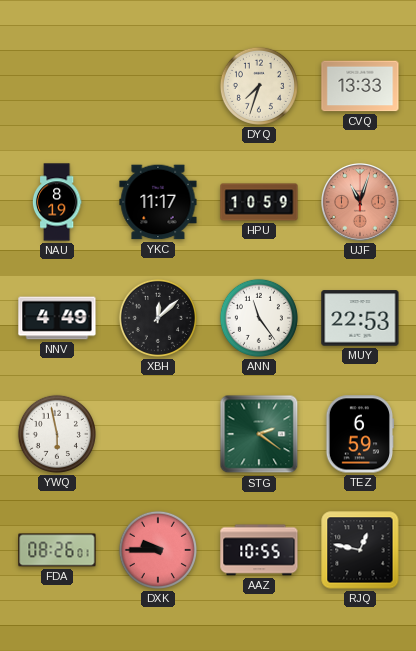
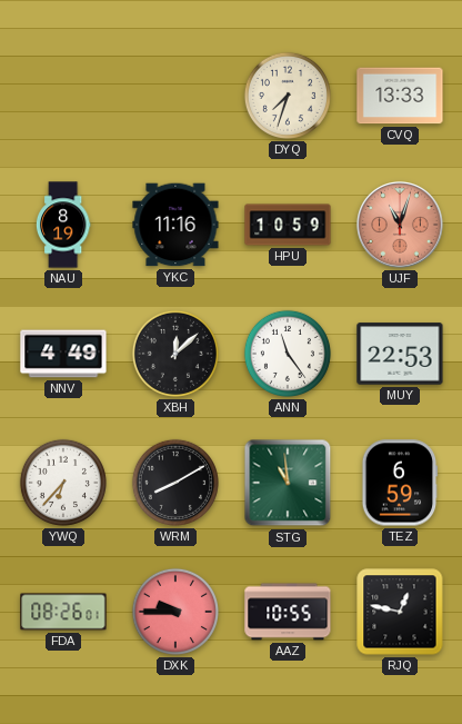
YKC: 11:17 -> 11:16 (175, 225)
YWQ: 5:58 -> 6:37 (63, 483)
WRM: none -> 8:10 (175, 483)
STG: 2:21 -> 10:59 (288, 483)
